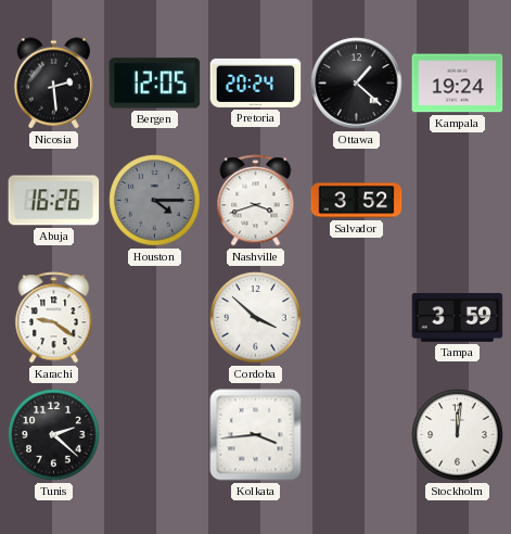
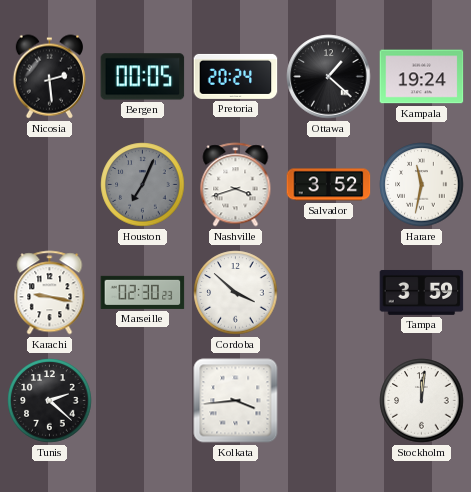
Bergen: 12:05 -> 00:05 (143, 77)
Abuja: 16:26 -> none (54, 201)
Houston: 4:15 -> 7:04 (143, 185)
Harare: none -> 11:32 (422, 185)
Karachi: 9:21 -> 9:17 (50, 293)
Marseille: none -> 02:30 (143, 292)
